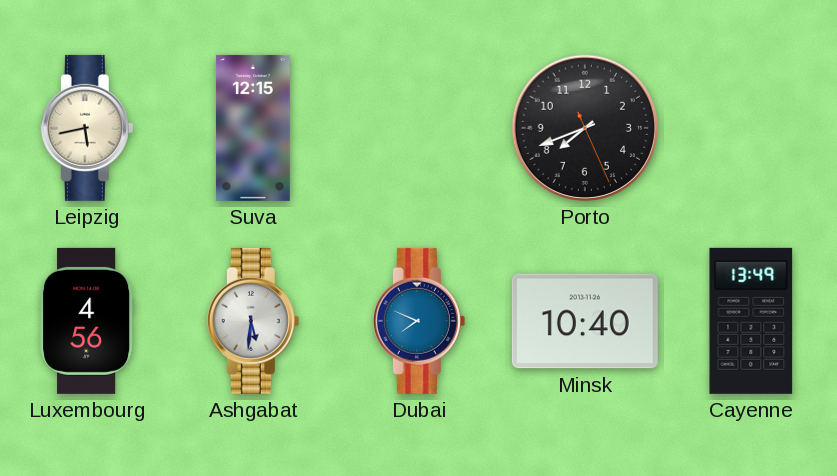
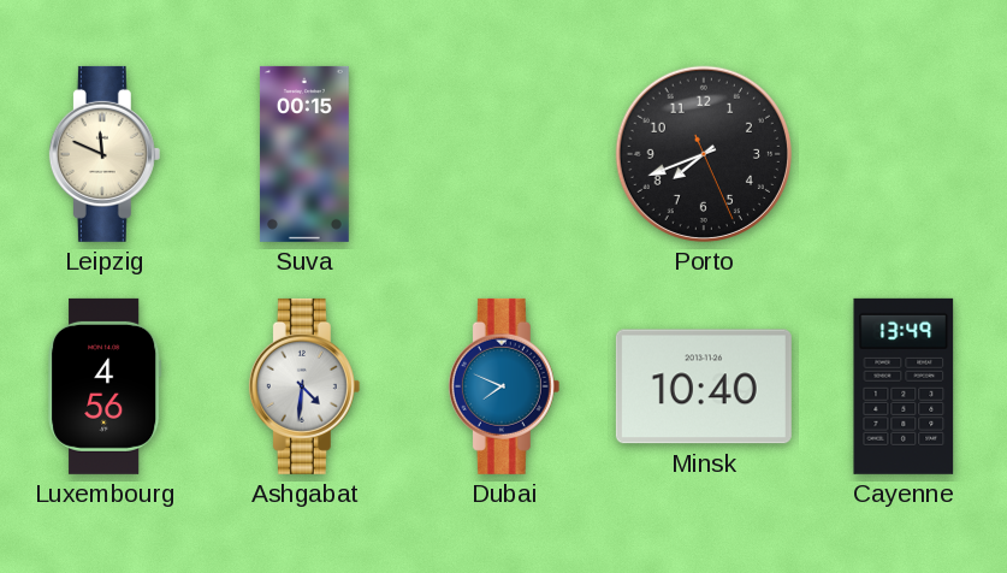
Leipzig: 5:43 -> 11:49 (105, 154)
Suva: 12:15 -> 00:15 (304, 154)
Ashgabat: 5:31 -> 4:31 (304, 386)
